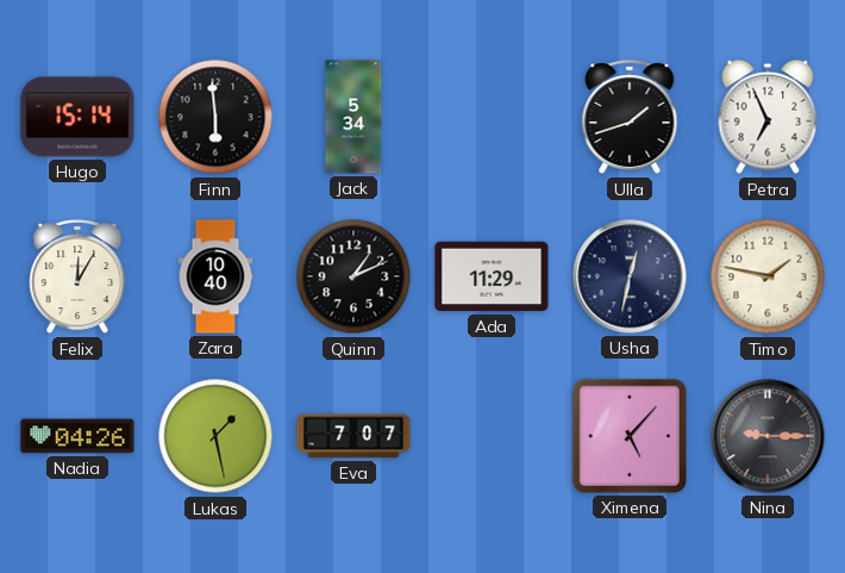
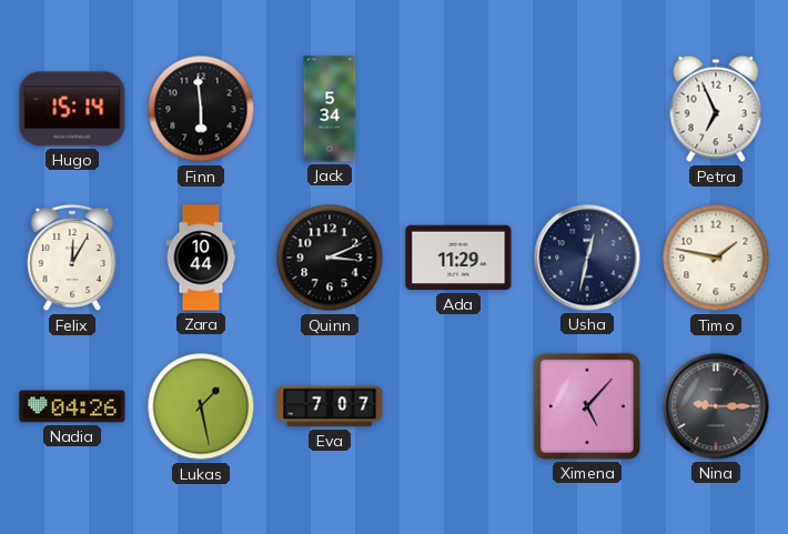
Ulla: 1:42 -> none (630, 117)
Zara: 10:40 -> 10:44 (201, 258)
Quinn: 1:11 -> 3:11 (330, 258)
